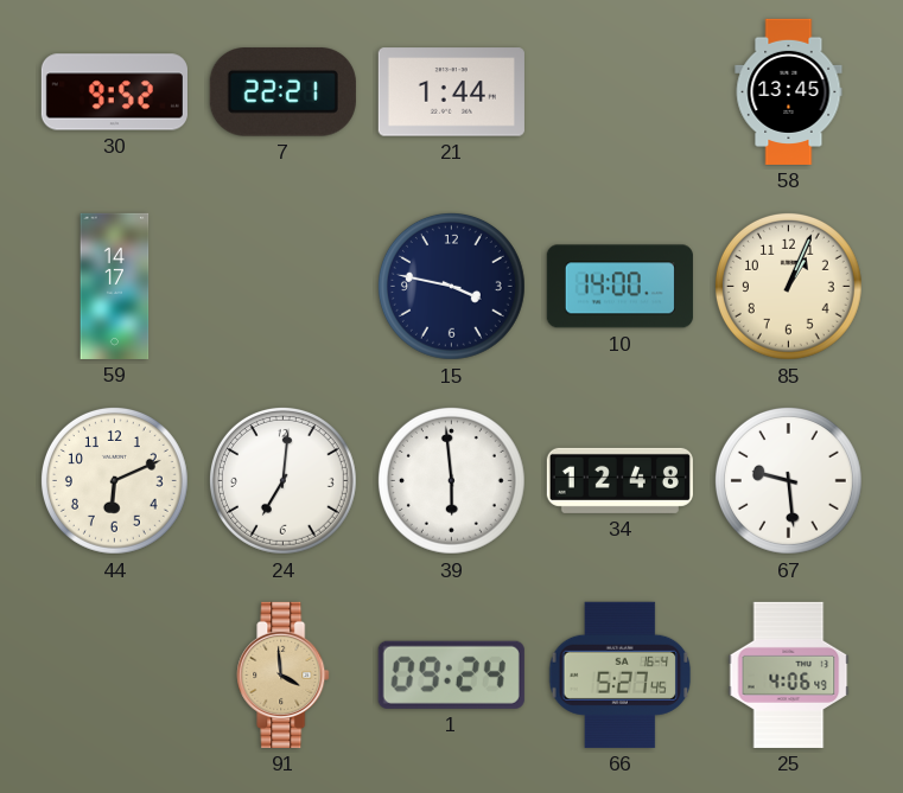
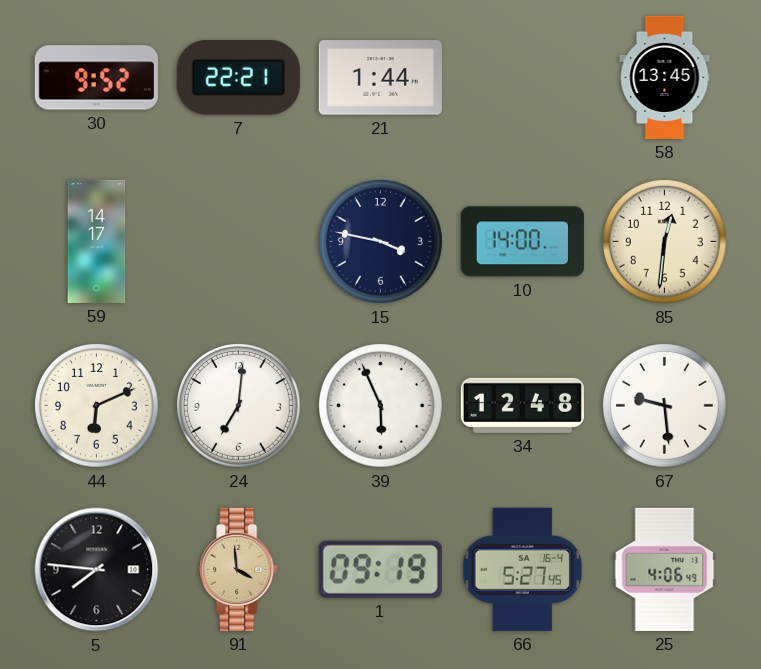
85: 1:04 -> 12:31 (664, 241)
39: 5:59 -> 5:56 (380, 405)
5: none -> 7:46 (97, 570)
1: 09:24 -> 09:19 (380, 569)
